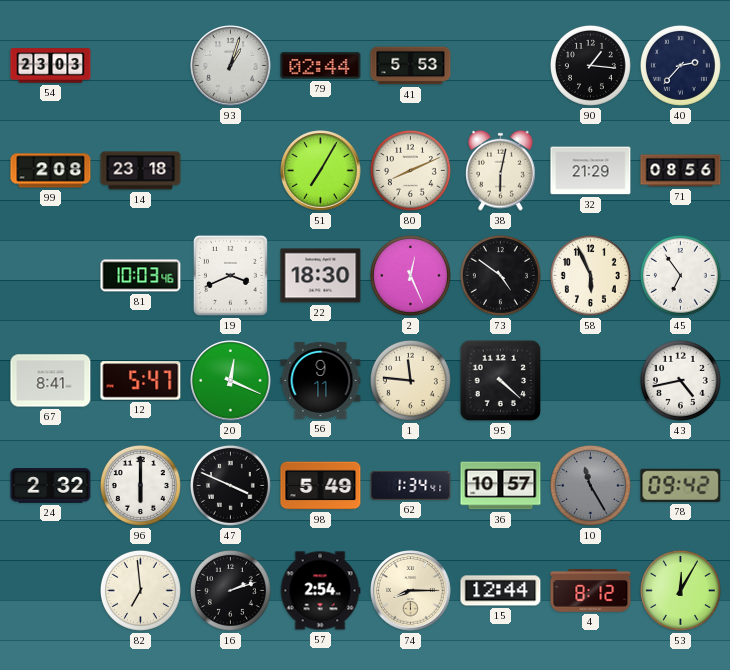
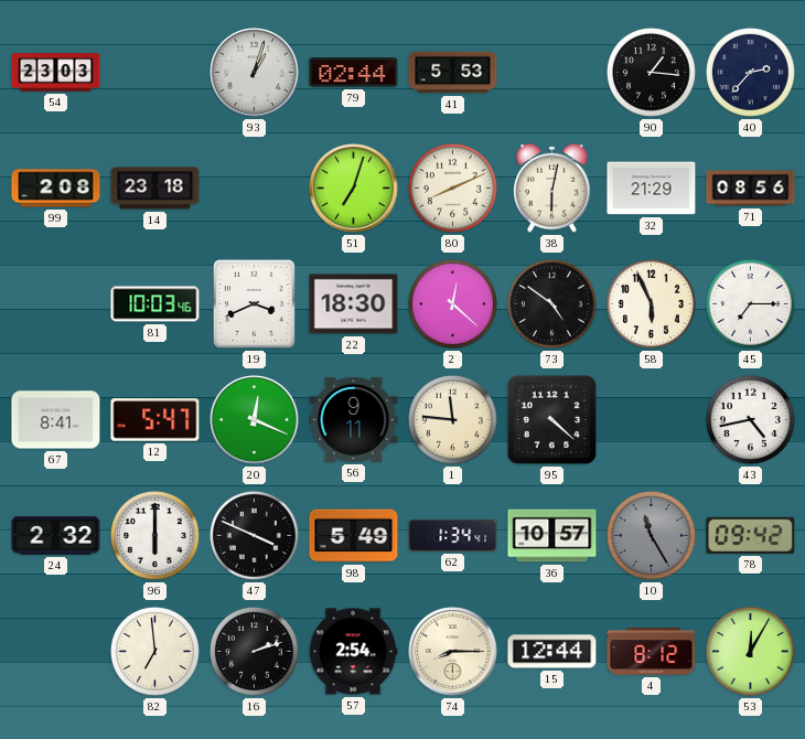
51: 7:05 -> 7:03 (354, 189)
2: 12:26 -> 12:22 (452, 303)
45: 6:54 -> 7:15 (750, 303)
